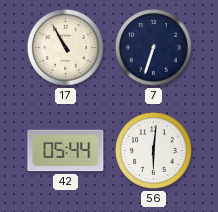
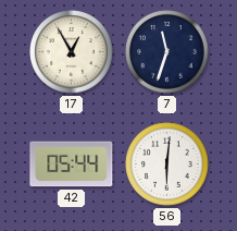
17: 10:55 -> 12:55 (72, 52)
7: 6:33 -> 11:33 (167, 52)
